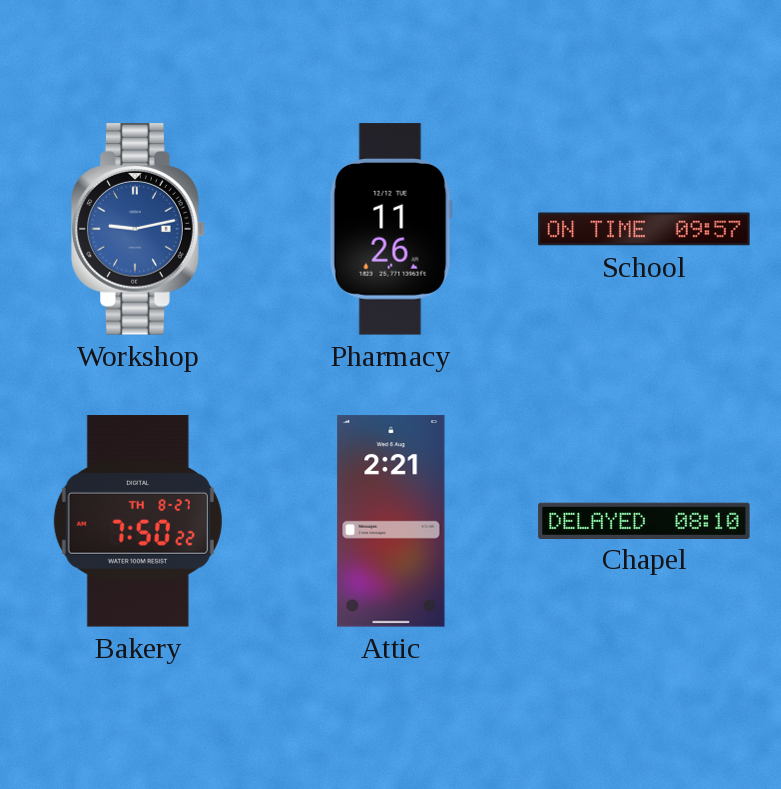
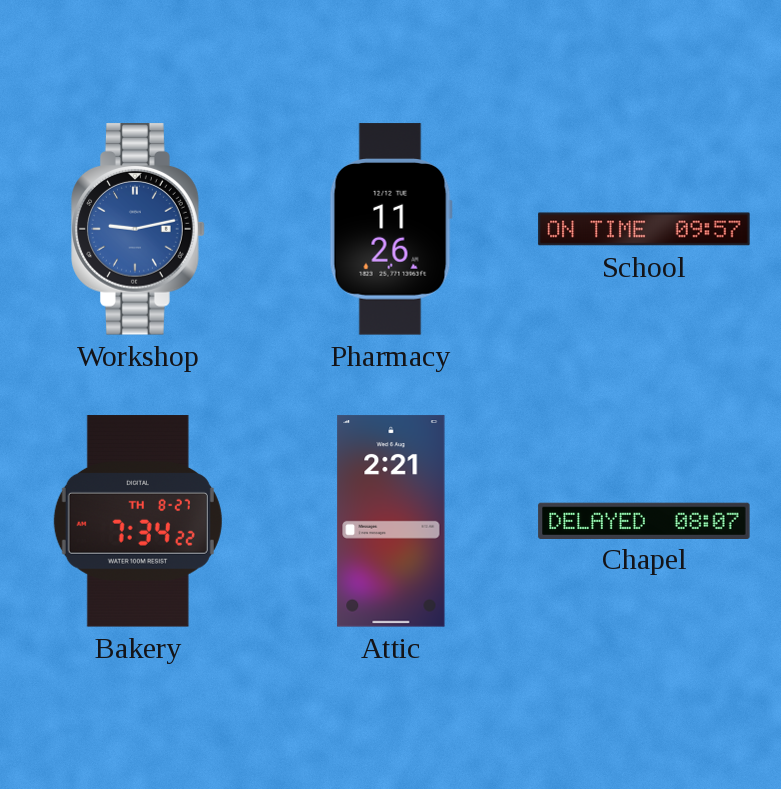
Bakery: 7:50 -> 7:34 (138, 521)
Chapel: 08:10 -> 08:07 (644, 520)
